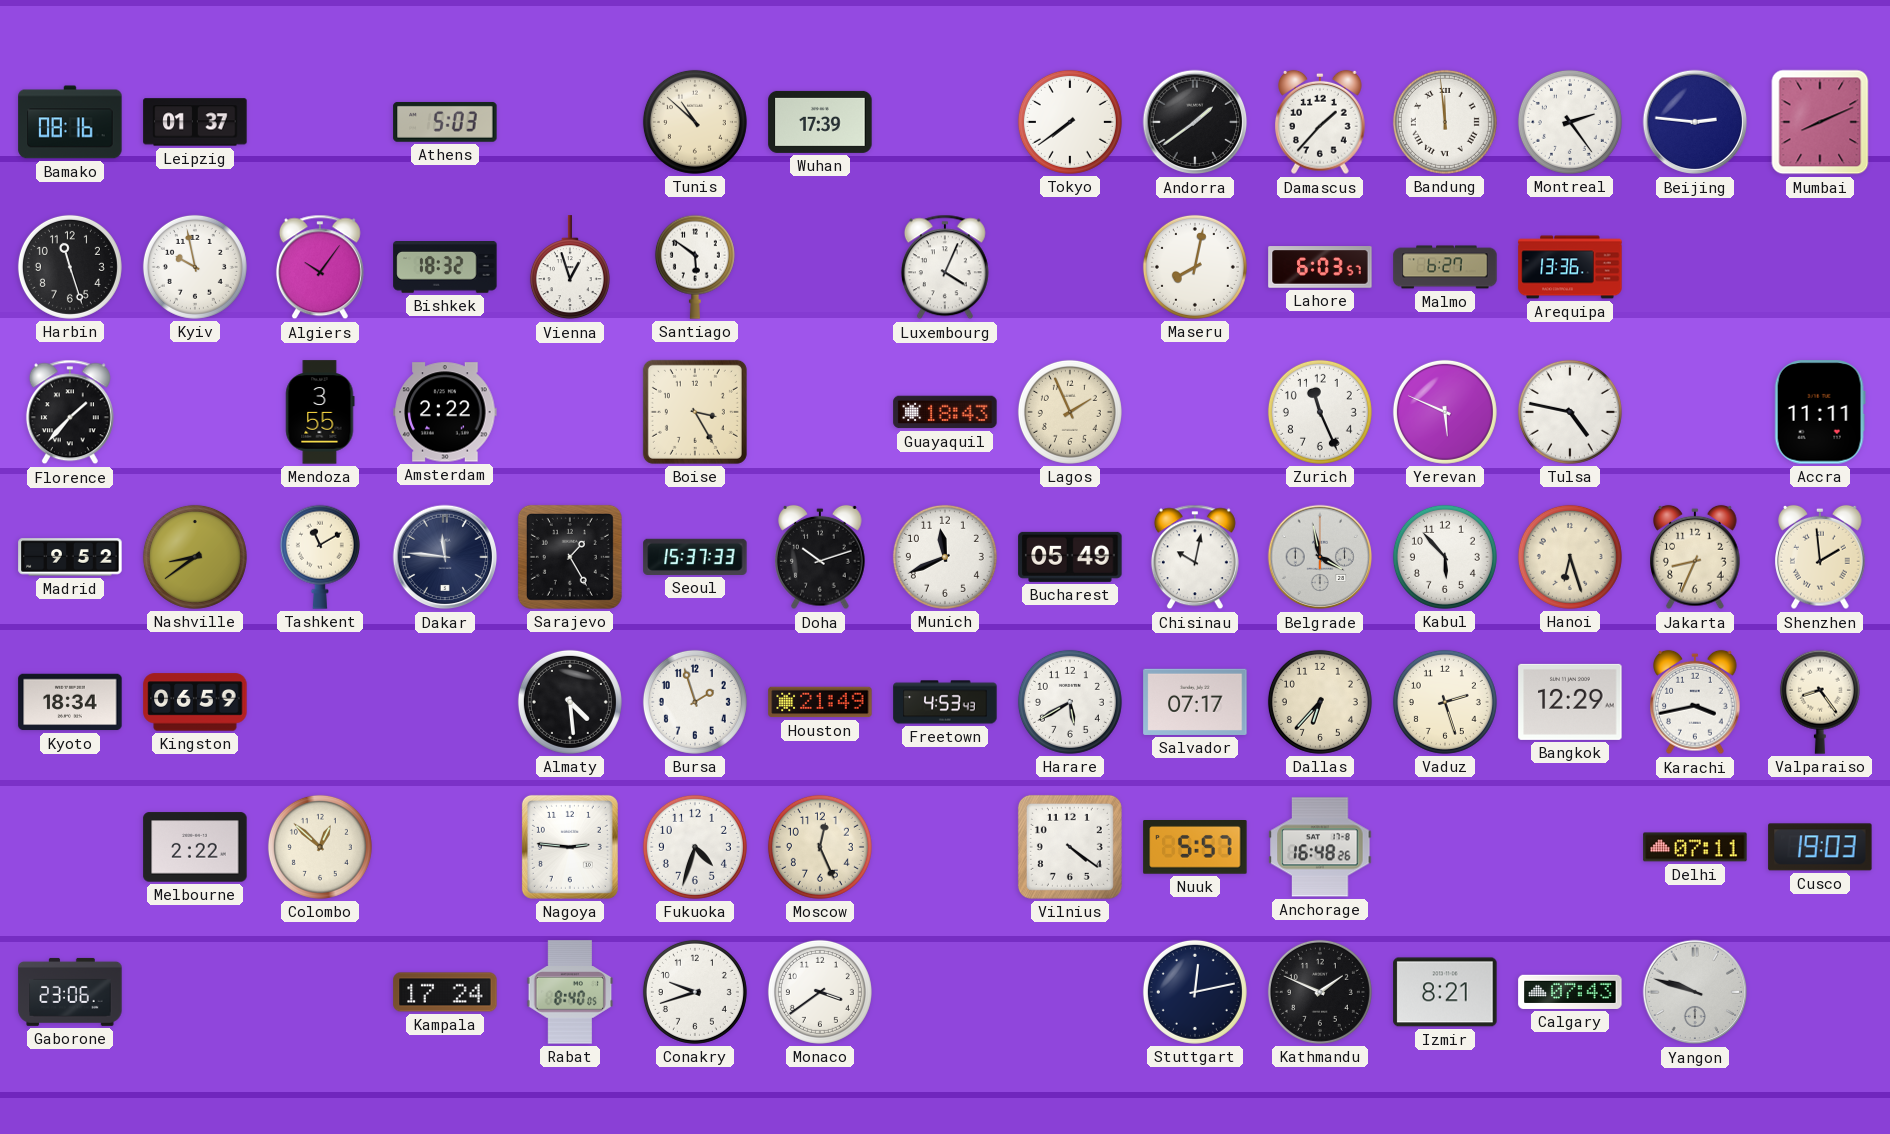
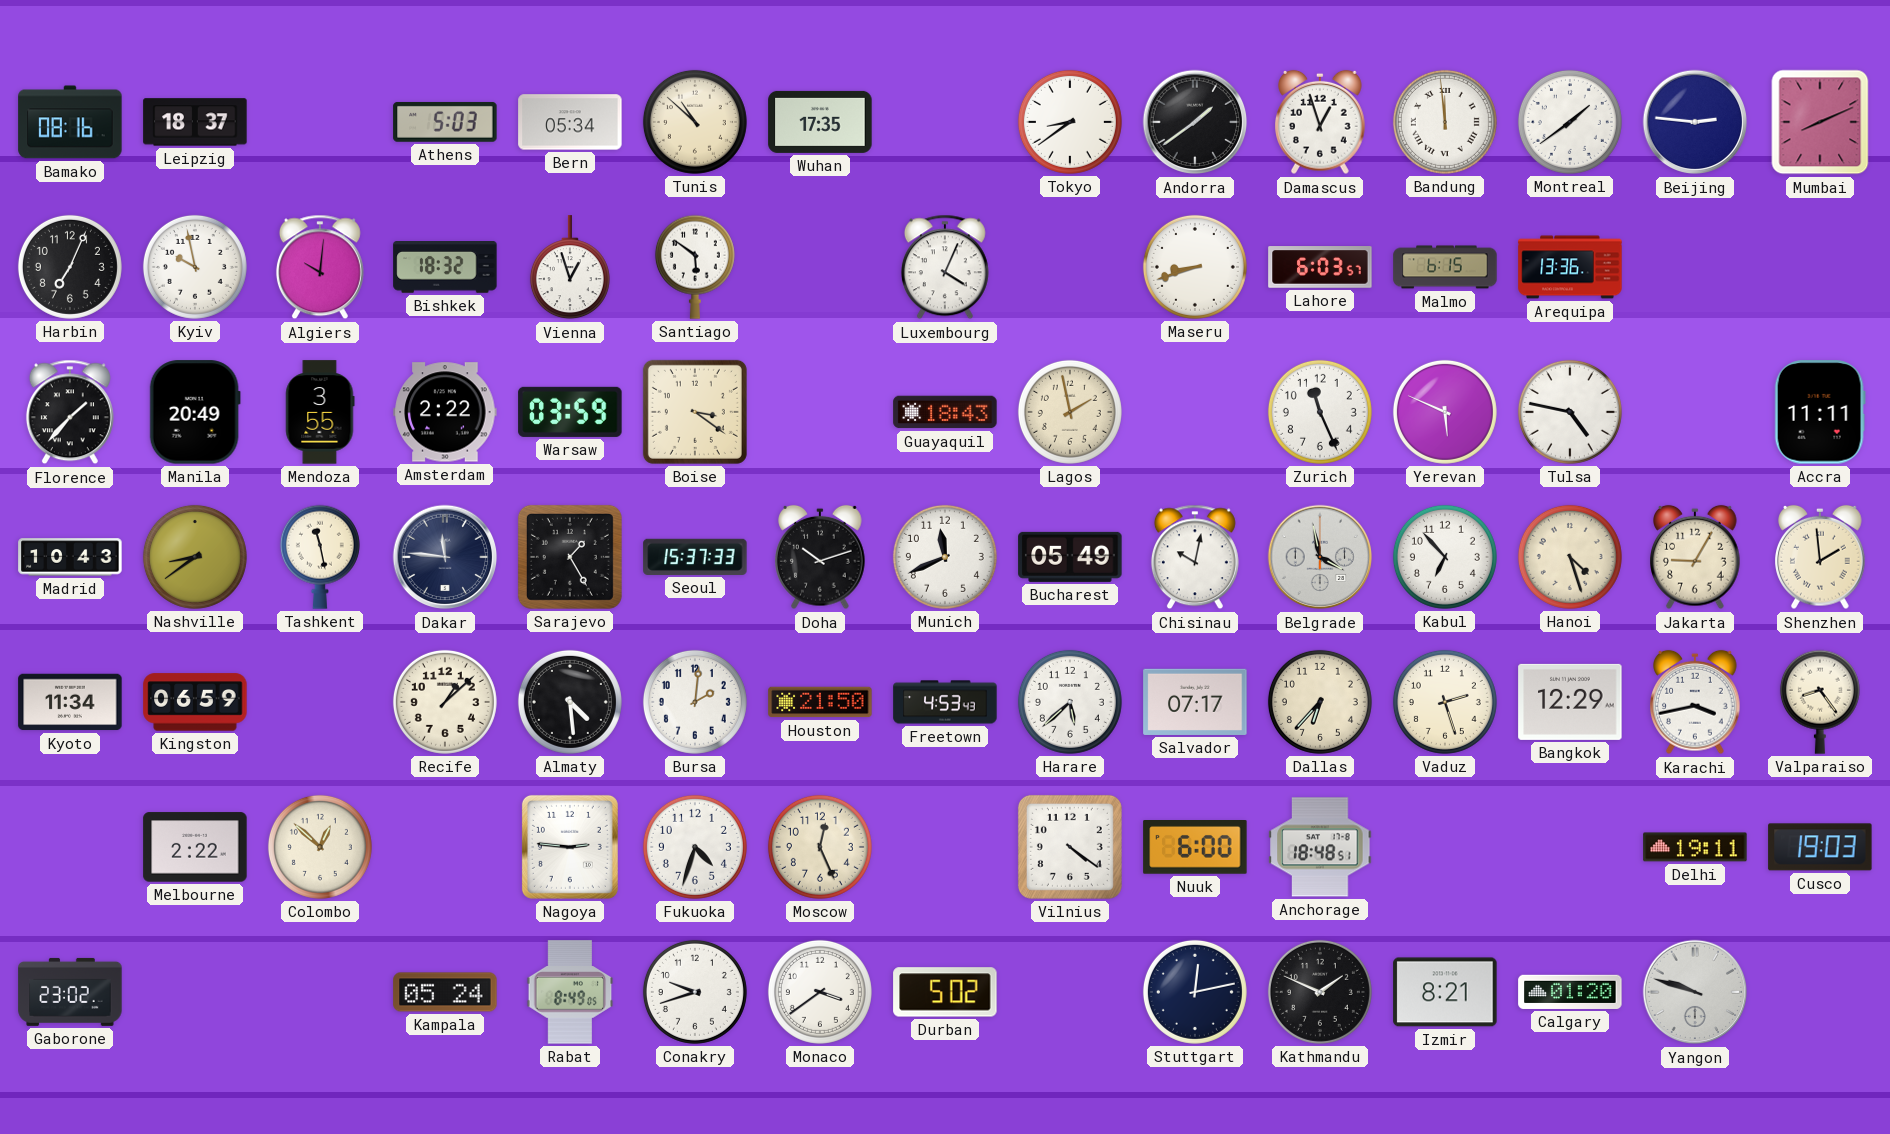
Leipzig: 01:37 -> 18:37 (195, 122)
Bern: none -> 05:34 (570, 122)
Wuhan: 17:39 -> 17:35 (820, 122)
Tokyo: 7:39 -> 8:39 (1070, 122)
Damascus: 1:37 -> 12:57 (1320, 122)
Montreal: 2:24 -> 1:39 (1570, 122)
Harbin: 11:27 -> 7:04 (70, 267)
Algiers: 10:06 -> 10:01 (320, 267)
Maseru: 8:02 -> 8:42 (1195, 267)
Malmo: 6:27 -> 6:15 (1445, 267)
Manila: none -> 20:49 (195, 412)
Warsaw: none -> 03:59 (570, 412)
Boise: 3:25 -> 3:21 (695, 412)
Lagos: 1:56 -> 1:58 (1070, 412)
Madrid: 9:52 -> 10:43 (70, 557)
Tashkent: 11:10 -> 11:28 (320, 557)
Kabul: 5:53 -> 6:53 (1445, 557)
Hanoi: 6:27 -> 4:27 (1570, 557)
Jakarta: 8:34 -> 9:05 (1695, 557)
Kyoto: 18:34 -> 11:34 (70, 702)
Recife: none -> 1:08 (445, 702)
Bursa: 1:57 -> 2:01 (695, 702)
Houston: 21:49 -> 21:50 (820, 702)
Harare: 5:40 -> 5:38 (1070, 702)
Nuuk: 5:57 -> 6:00 (1195, 848)
Anchorage: 16:48 -> 18:48 (1320, 847)
Delhi: 07:11 -> 19:11 (1695, 847)
Gaborone: 23:06 -> 23:02 (70, 992)
Kampala: 17:24 -> 05:24 (445, 992)
Rabat: 8:40 -> 8:49 (570, 992)
Durban: none -> 5:02 (945, 992)
Calgary: 07:43 -> 01:20 (1570, 992)
